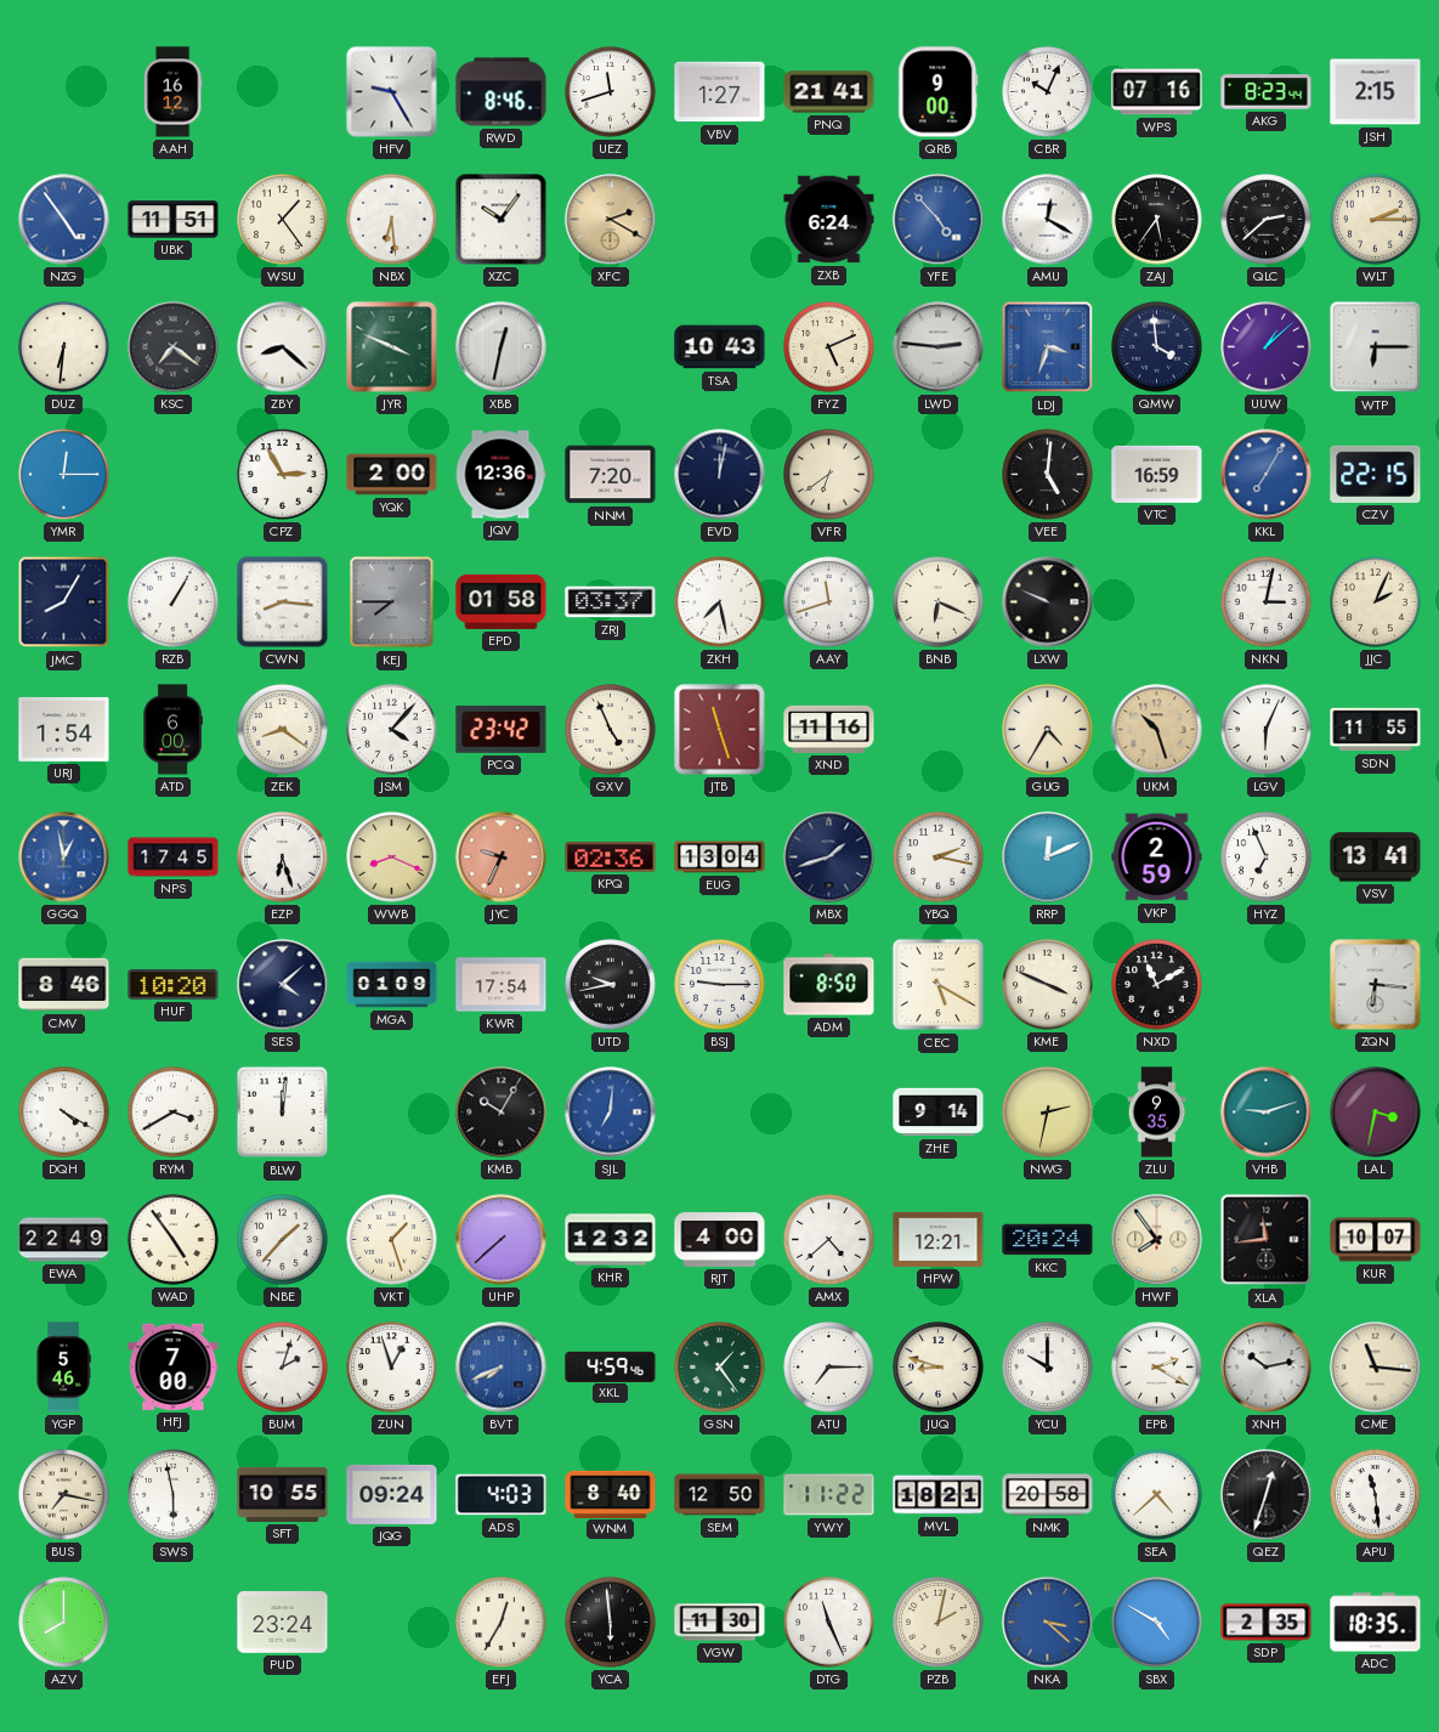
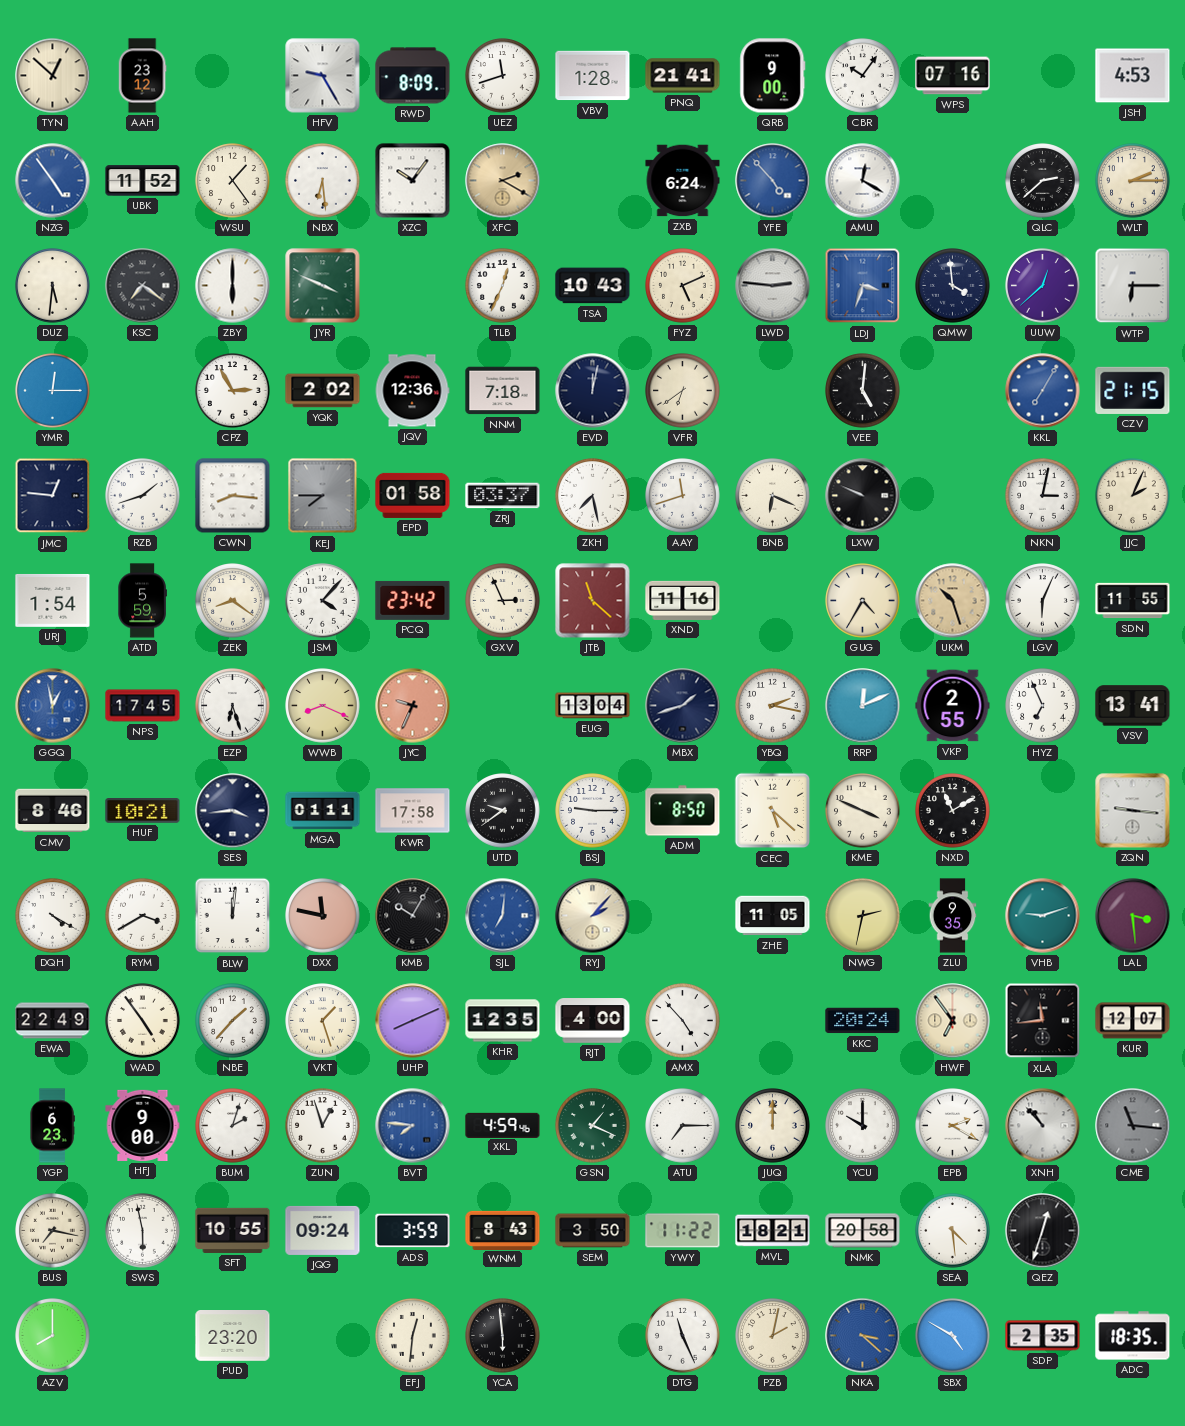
TYN: none -> 12:52 (53, 76)
AAH: 16:12 -> 23:12 (142, 76)
RWD: 8:46 -> 8:09 (413, 76)
VBV: 1:27 -> 1:28 (593, 76)
CBR: 10:04 -> 10:06 (863, 76)
AKG: 8:23 -> none (1267, 92)
JSH: 2:15 -> 4:53 (1133, 76)
UBK: 11:51 -> 11:52 (143, 181)
ZAJ: 5:36 -> none (1157, 220)
DUZ: 6:31 -> 5:31 (53, 286)
ZBY: 8:22 -> 6:00 (233, 286)
XBB: 12:32 -> none (502, 347)
TLB: none -> 12:34 (503, 286)
UUW: 1:08 -> 12:38 (1043, 286)
YQK: 2:00 -> 2:02 (323, 391)
NNM: 7:20 -> 7:18 (503, 391)
VTC: 16:59 -> none (1157, 474)
CZV: 22:15 -> 21:15 (1133, 390)
JMC: 8:05 -> 12:46 (53, 496)
RZB: 1:05 -> 1:42 (143, 496)
ATD: 6:00 -> 5:59 (142, 601)
GXV: 4:56 -> 2:56 (503, 601)
JTB: 11:27 -> 11:22 (593, 601)
KPQ: 02:36 -> none (611, 857)
VKP: 2:59 -> 2:55 (953, 706)
HUF: 10:20 -> 10:21 (143, 811)
SES: 4:08 -> 3:44 (233, 811)
MGA: 01:09 -> 01:11 (323, 811)
KWR: 17:54 -> 17:58 (413, 811)
UTD: 9:43 -> 9:39 (503, 811)
CEC: 5:20 -> 5:22 (773, 811)
ZQN: 6:16 -> 9:16 (1133, 811)
DXX: none -> 11:47 (323, 916)
RYJ: none -> 2:07 (593, 916)
ZHE: 9:14 -> 11:05 (773, 916)
LAL: 3:32 -> 3:29 (1133, 916)
UHP: 7:38 -> 8:11 (413, 1021)
KHR: 12:32 -> 12:35 (503, 1021)
AMX: 4:38 -> 4:53 (683, 1021)
HPW: 12:21 -> none (939, 1239)
HWF: 7:54 -> 6:54 (953, 1021)
KUR: 10:07 -> 12:07 (1133, 1021)
YGP: 5:46 -> 6:23 (52, 1126)
HFJ: 7:00 -> 9:00 (143, 1125)
BVT: 7:41 -> 7:46 (413, 1126)
GSN: 1:24 -> 1:19 (593, 1126)
JUQ: 8:48 -> 12:00 (773, 1126)
XNH: 10:13 -> 10:53 (1043, 1126)
CME dial: cream -> grey (1133, 1126)
ADS: 4:03 -> 3:59 (413, 1231)
WNM: 8:40 -> 8:43 (503, 1230)
SEM: 12:50 -> 3:50 (593, 1231)
SEA: 4:38 -> 4:29 (953, 1231)
APU: 11:29 -> none (1376, 1495)
PUD: 23:24 -> 23:20 (233, 1336)
EFJ: 12:35 -> 12:31 (413, 1336)
VGW: 11:30 -> none (720, 1623)
